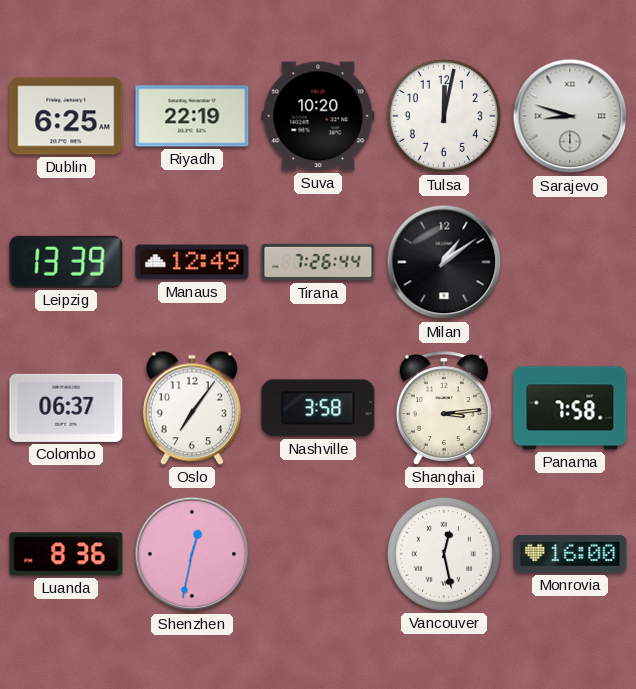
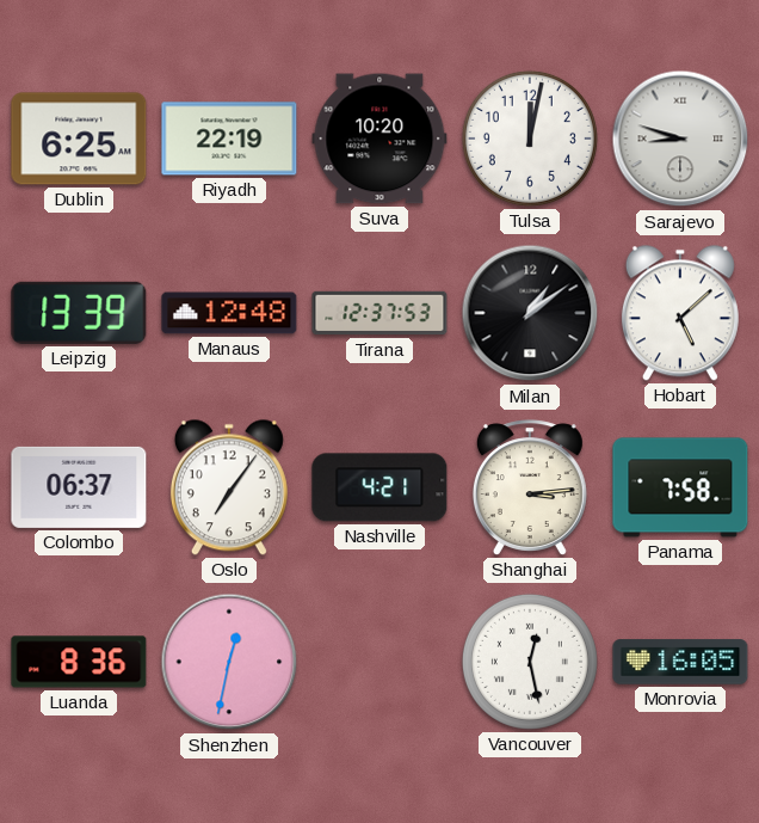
Manaus: 12:49 -> 12:48 (229, 313)
Tirana: 7:26 -> 12:37 (379, 313)
Hobart: none -> 5:08 (680, 313)
Nashville: 3:58 -> 4:21 (379, 487)
Monrovia: 16:00 -> 16:05 (680, 662)
